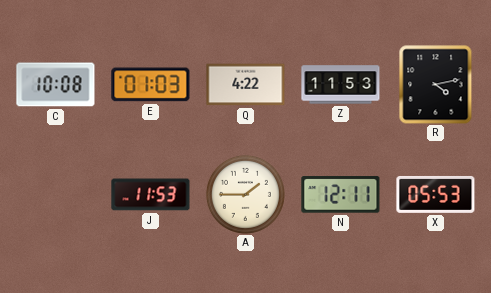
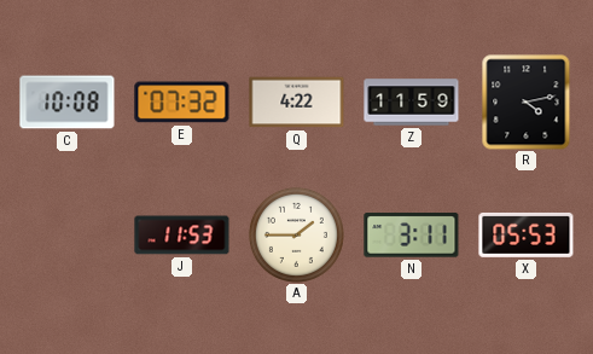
E: 01:03 -> 07:32 (182, 103)
Z: 11:53 -> 11:59 (412, 103)
N: 12:11 -> 3:11 (412, 236)
